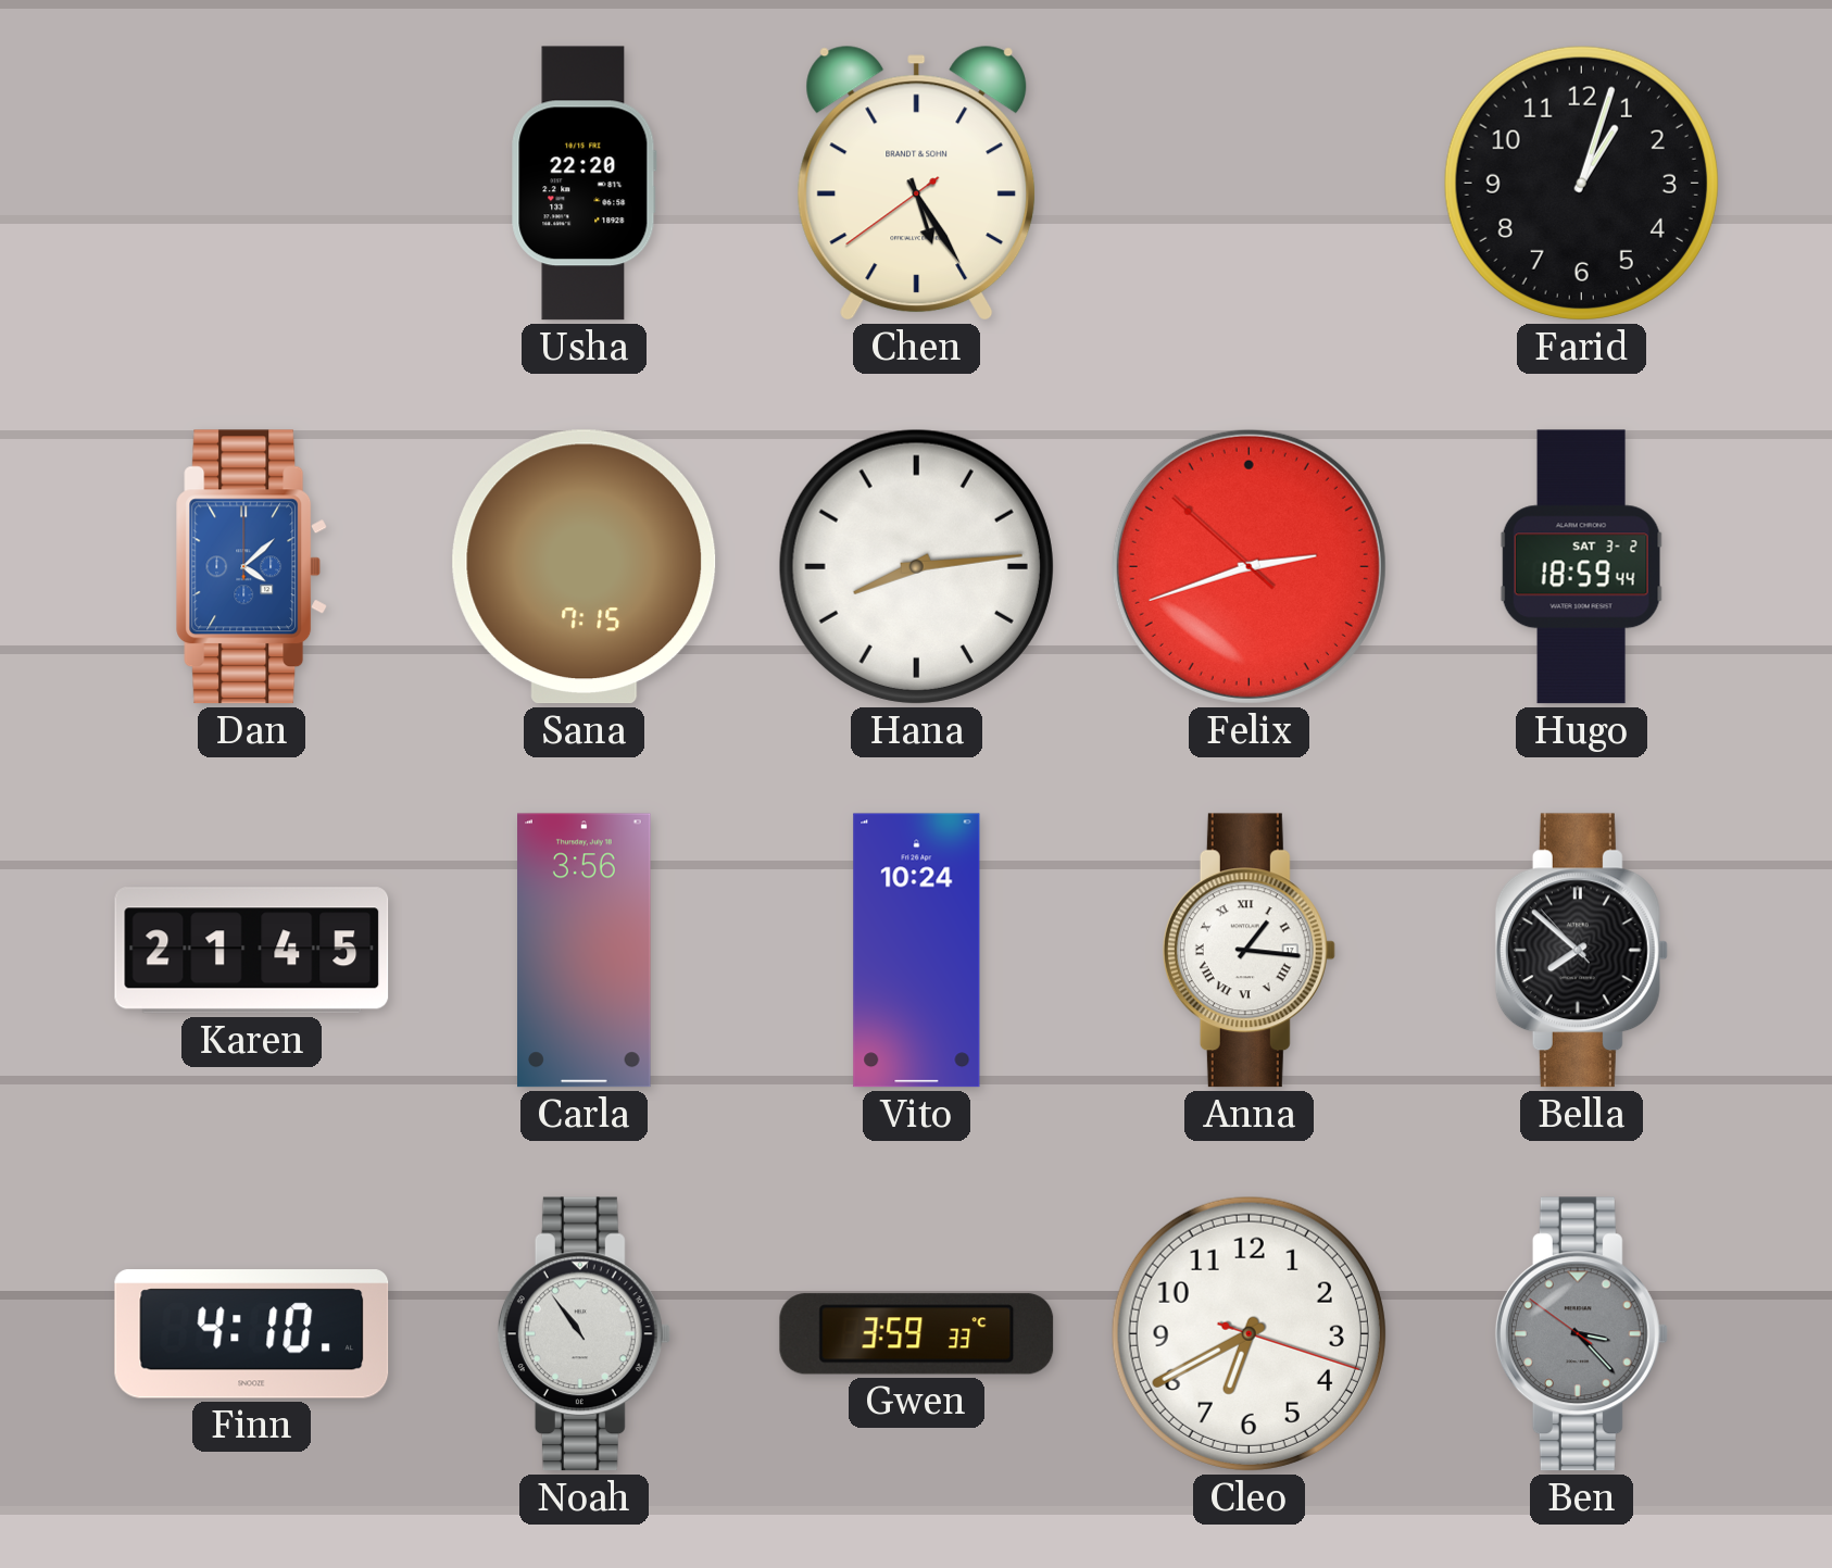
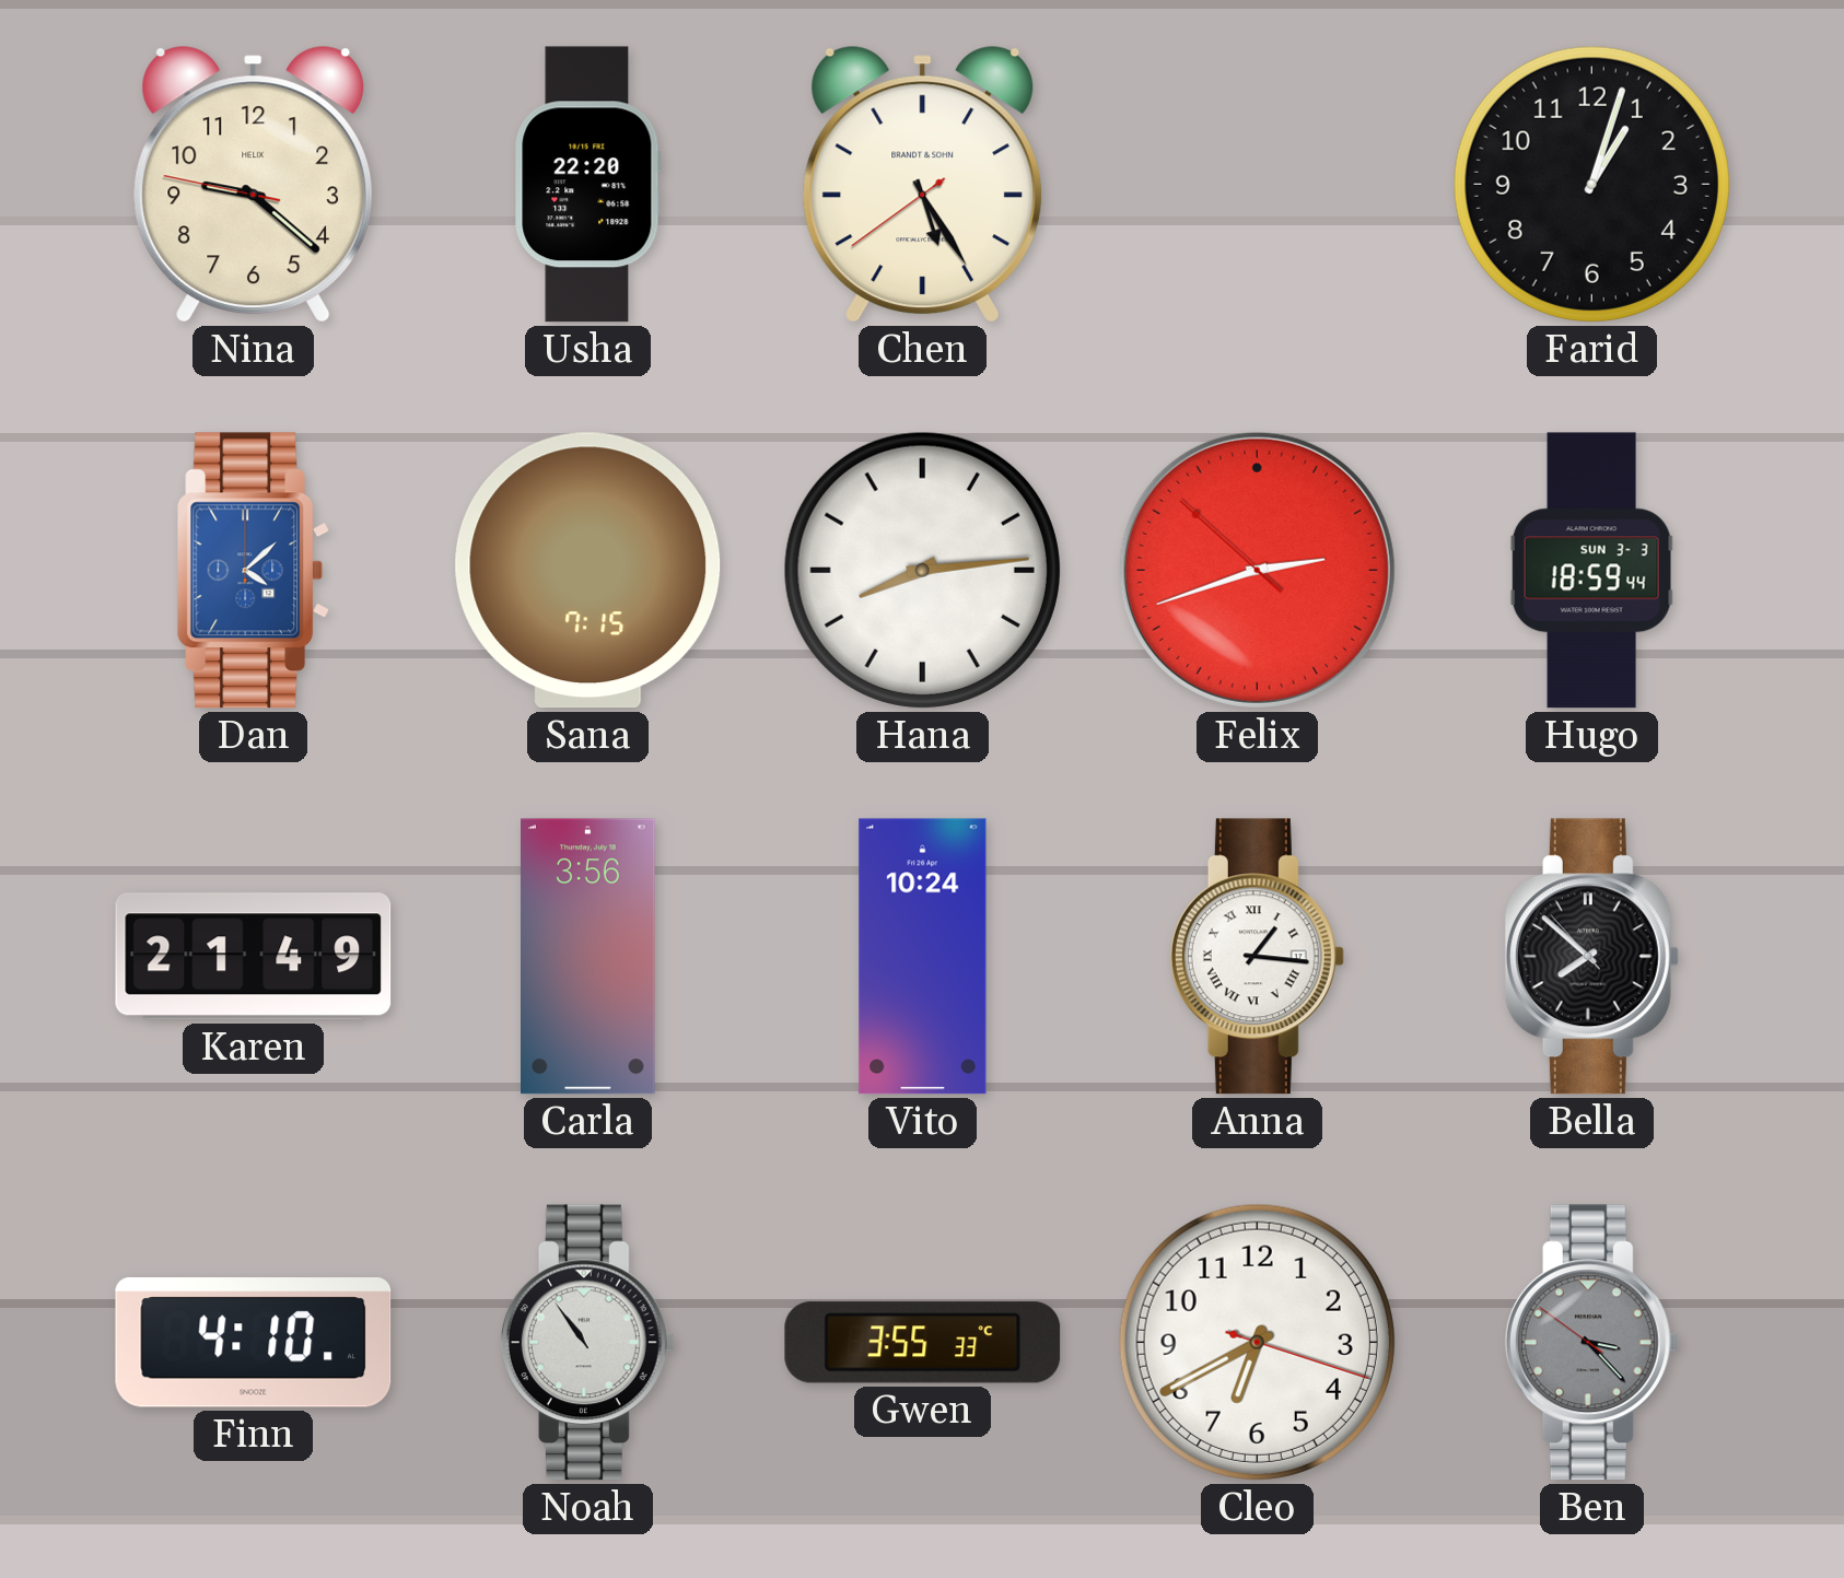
Nina: none -> 9:21 (254, 184)
Hugo date: SAT 3-2 -> SUN 3-3 (1591, 571)
Karen: 21:45 -> 21:49 (254, 957)
Gwen: 3:59 -> 3:55 (923, 1343)
